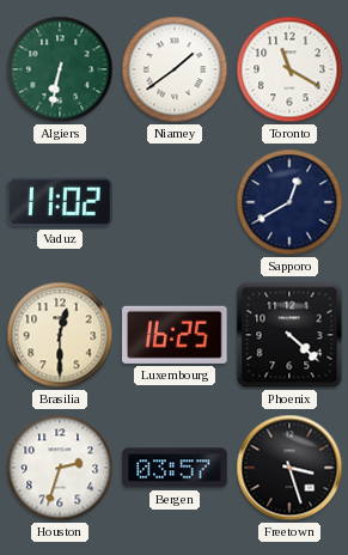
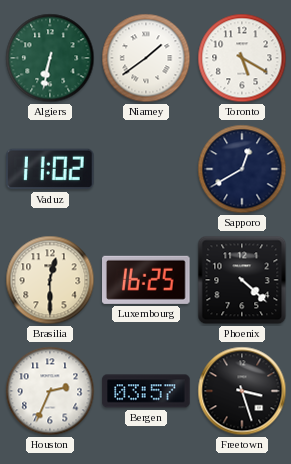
Toronto: 11:20 -> 5:20 (242, 58)
Houston: 2:33 -> 2:34 (50, 391)
